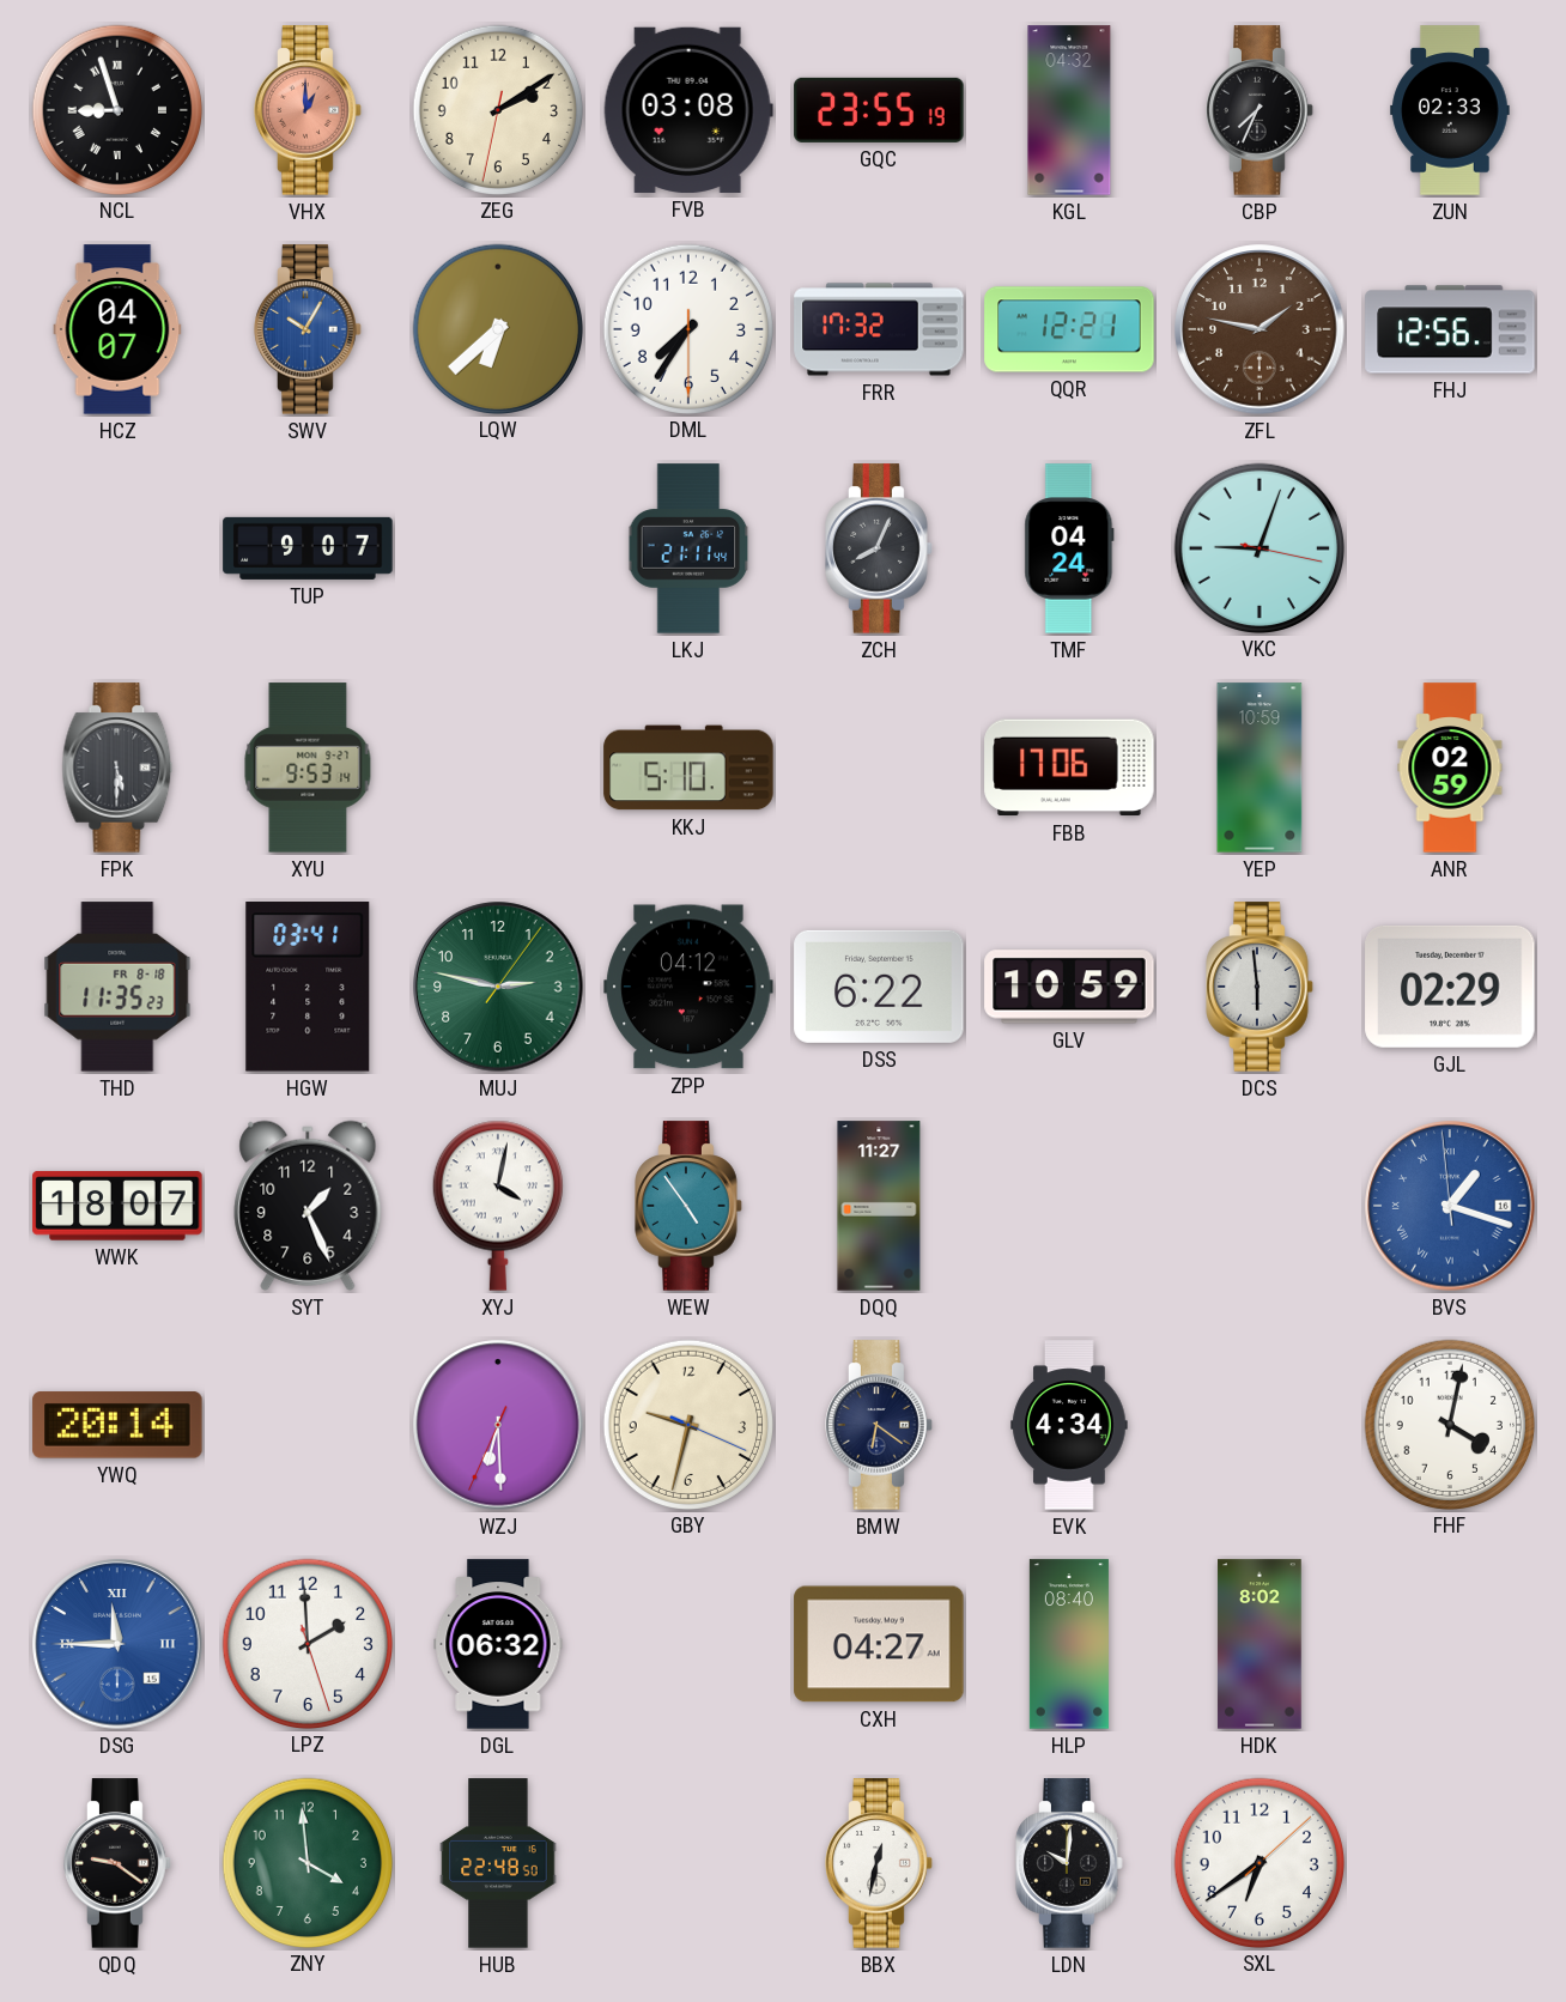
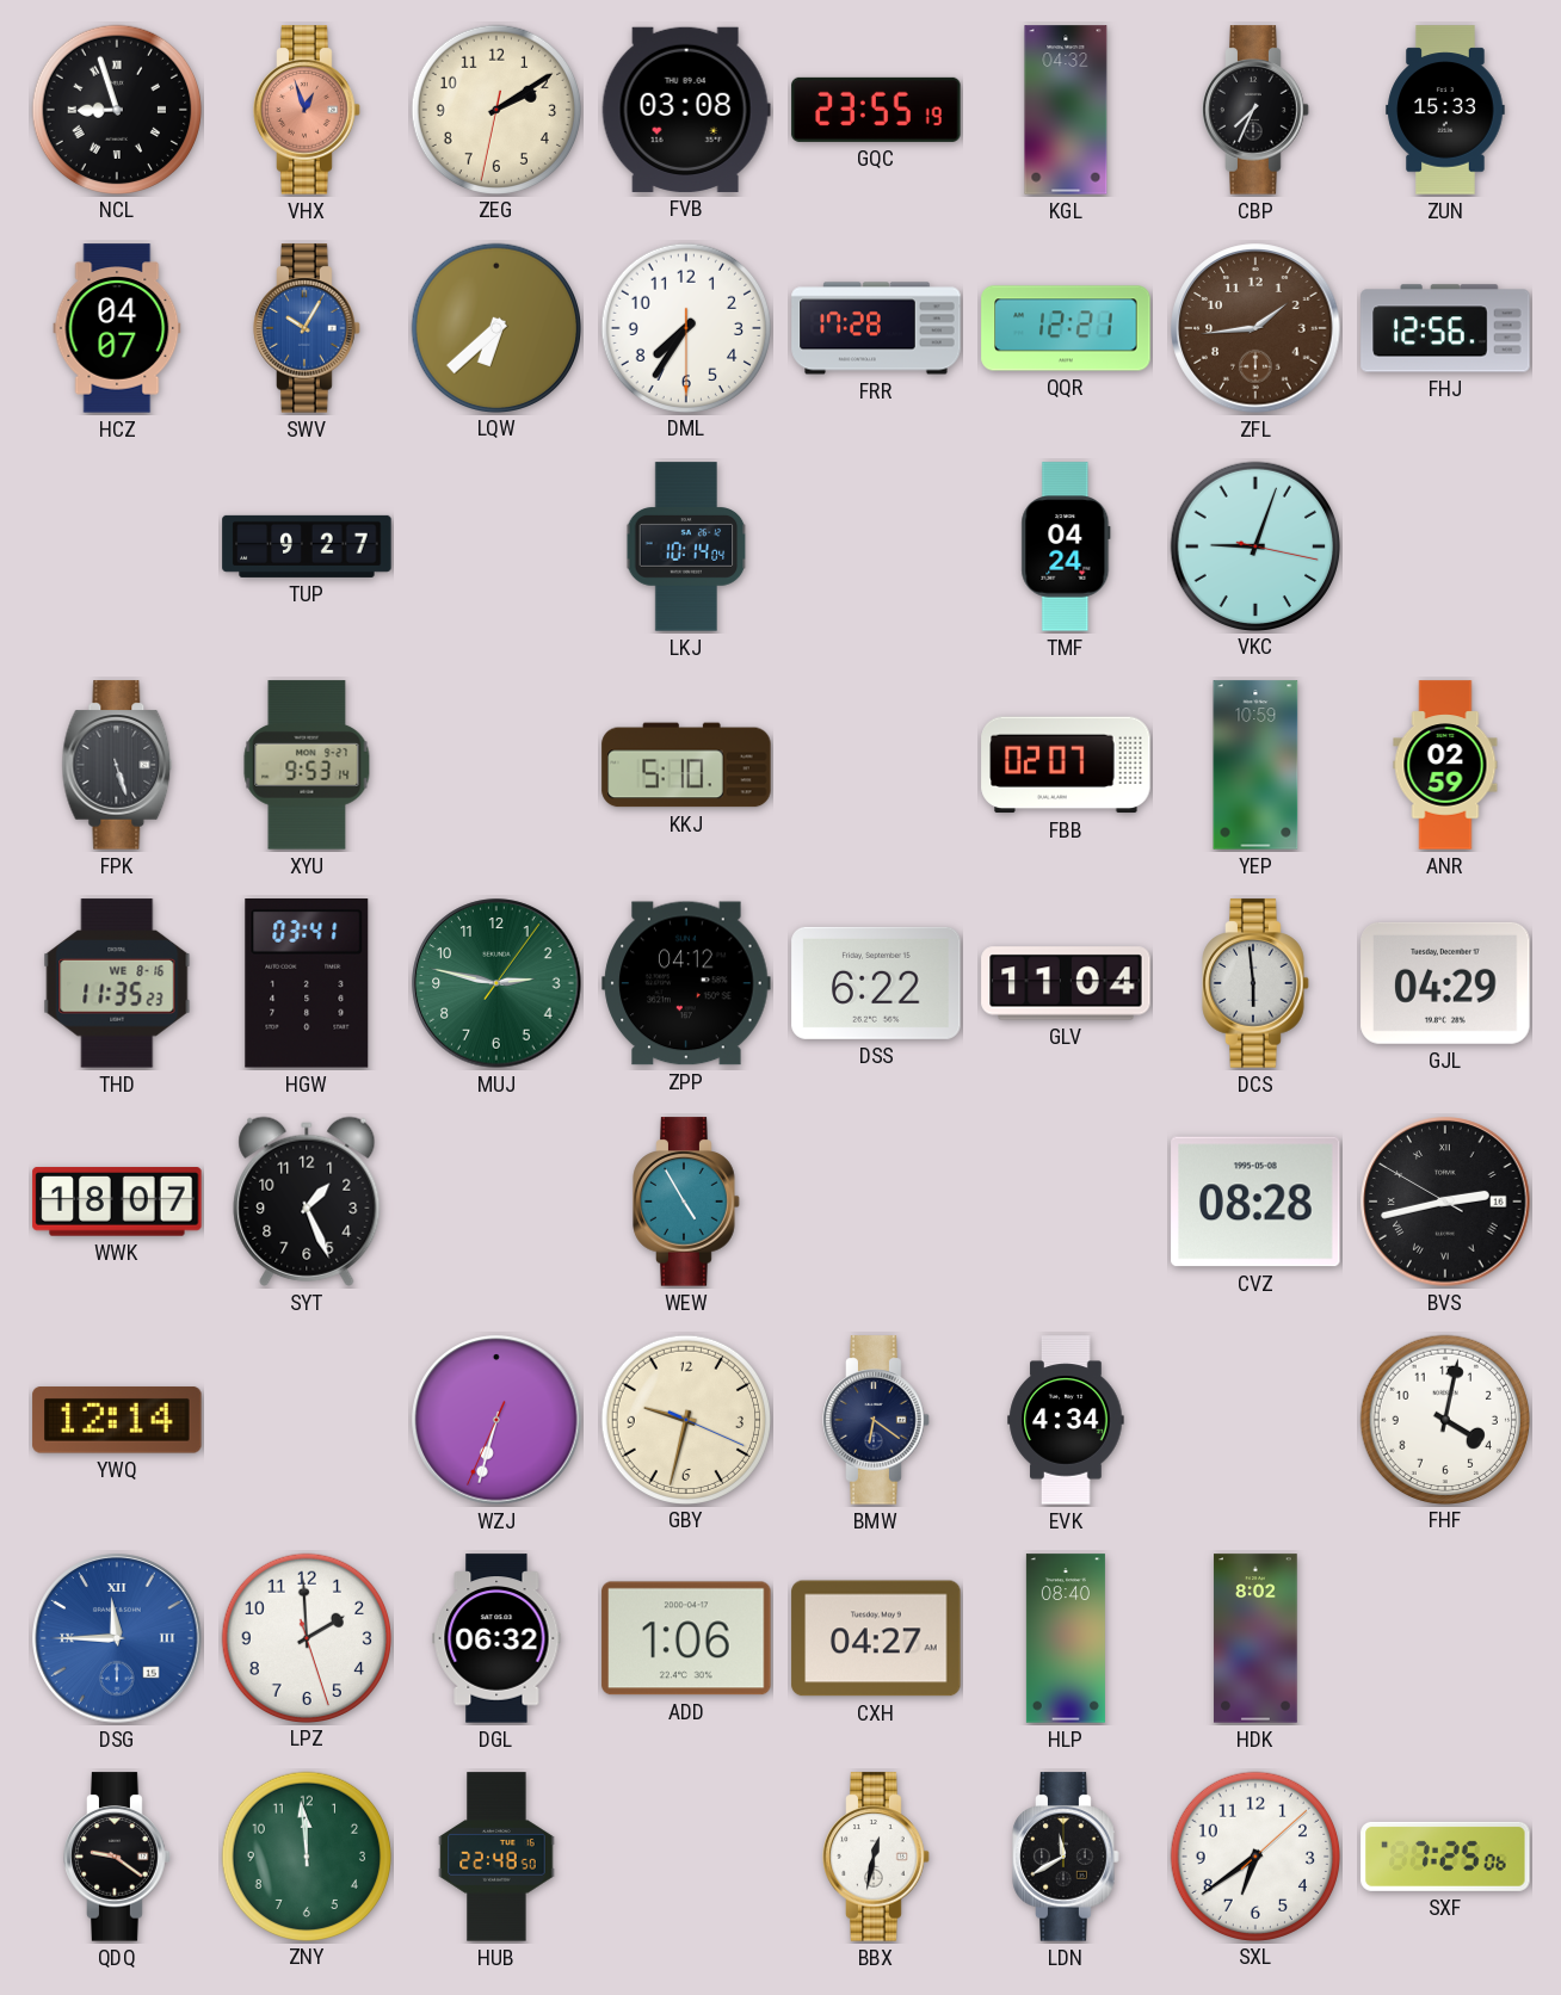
VHX: 1:00 -> 12:57 (307, 110)
ZUN: 02:33 -> 15:33 (1445, 110)
FRR: 17:32 -> 17:28 (876, 328)
ZFL: 1:47 -> 1:44 (1255, 328)
TUP: 9:07 -> 9:27 (307, 546)
LKJ: 21:11 -> 10:14 (686, 546)
ZCH: 8:04 -> none (879, 548)
FPK: 5:30 -> 5:27 (117, 765)
FBB: 17:06 -> 02:07 (1066, 765)
THD date: FR 8-18 -> WE 8-16 (117, 983)
GLV: 10:59 -> 11:04 (1066, 983)
GJL: 02:29 -> 04:29 (1445, 983)
XYJ: 4:02 -> none (498, 1206)
WEW: 4:54 -> 4:55 (686, 1202)
DQQ: 11:27 -> none (879, 1206)
CVZ: none -> 08:28 (1255, 1202)
BVS: 1:17 -> 2:42 (1445, 1202)
BVS dial: blue -> black (1445, 1202)
YWQ: 20:14 -> 12:14 (117, 1420)
WZJ: 6:29 -> 6:32 (496, 1420)
ADD: none -> 1:06 (686, 1638)
ZNY: 3:59 -> 11:59 (306, 1855)
LDN: 10:01 -> 11:40 (1066, 1857)
SXF: none -> 7:25 (1445, 1857)
